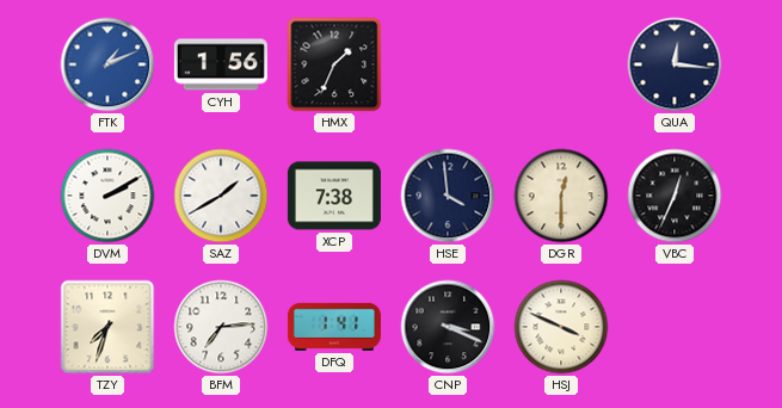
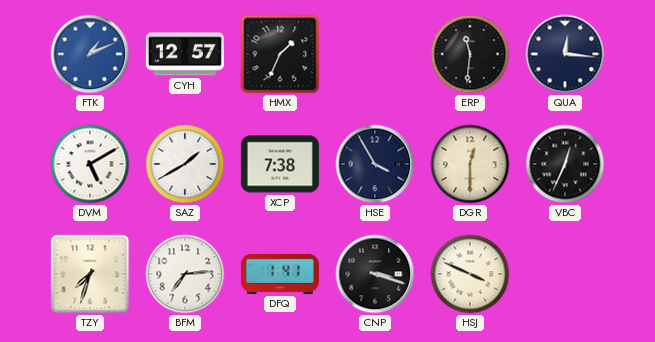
CYH: 1:56 -> 12:57 (185, 54)
ERP: none -> 11:31 (470, 54)
DVM: 2:10 -> 5:10 (90, 164)
HSE: 3:59 -> 3:55 (375, 164)
CNP: 3:19 -> 3:18 (375, 274)
